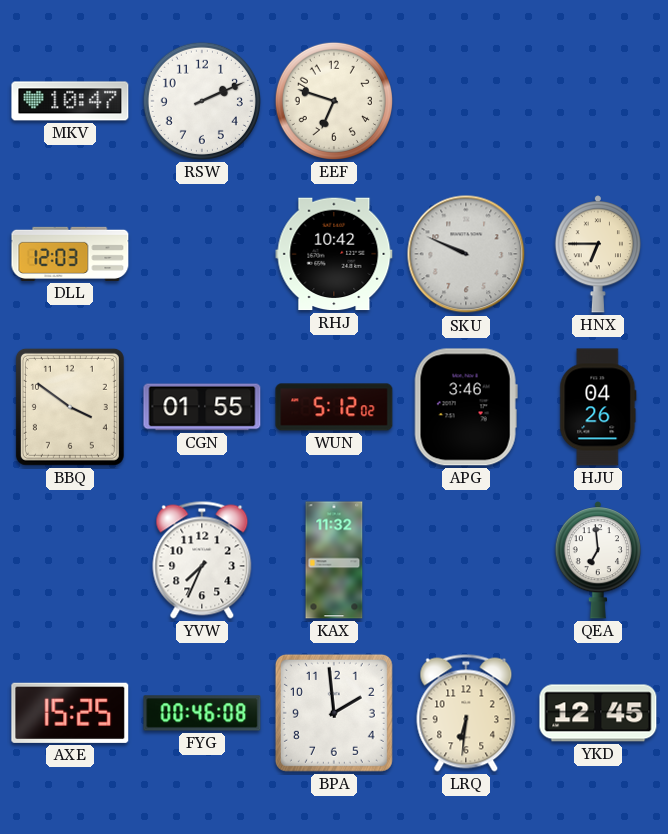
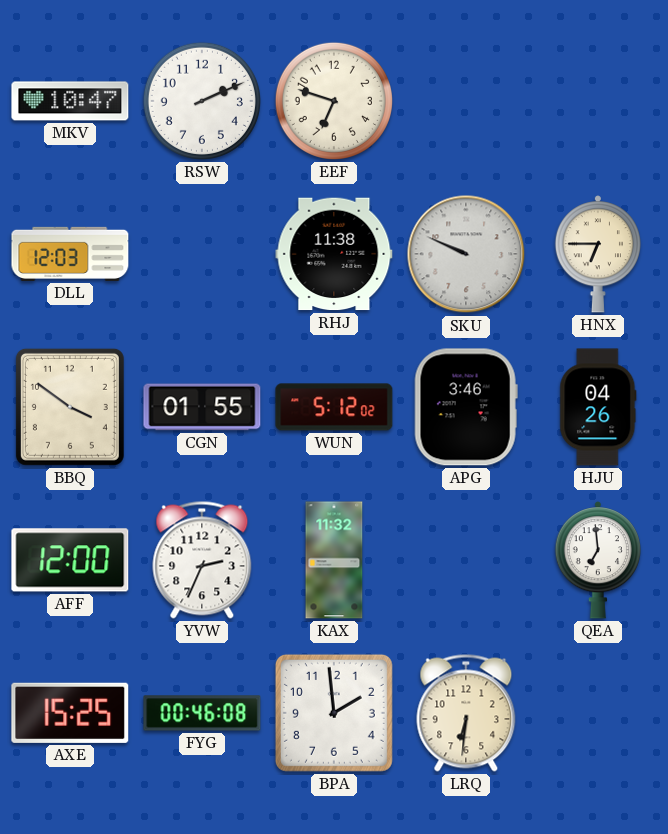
RHJ: 10:42 -> 11:38 (334, 254)
AFF: none -> 12:00 (70, 560)
YVW: 7:34 -> 2:34 (202, 560)
YKD: 12:45 -> none (598, 713)
